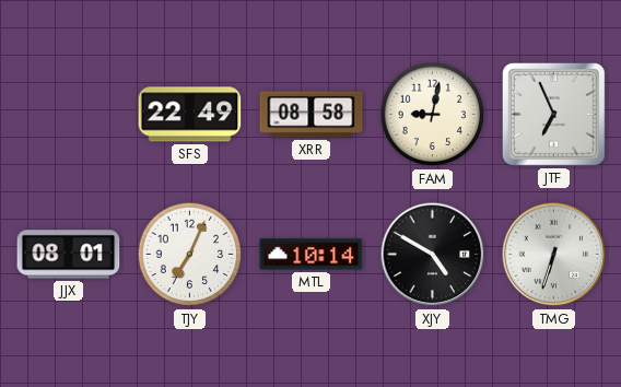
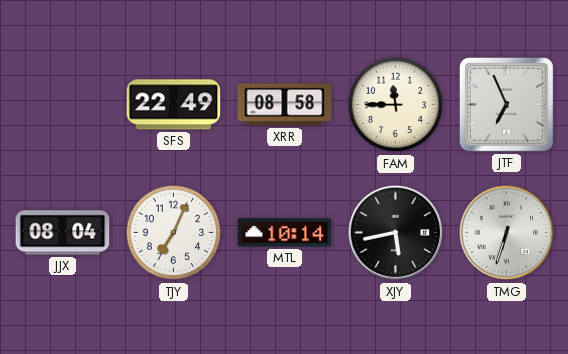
FAM: 9:02 -> 11:45 (396, 105)
JJX: 08:01 -> 08:04 (63, 233)
XJY: 4:50 -> 5:43 (396, 233)
